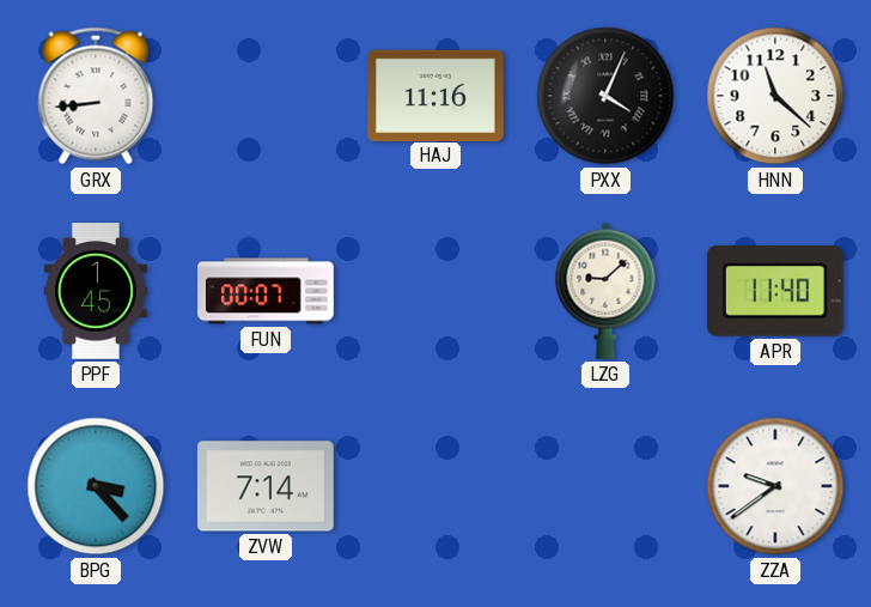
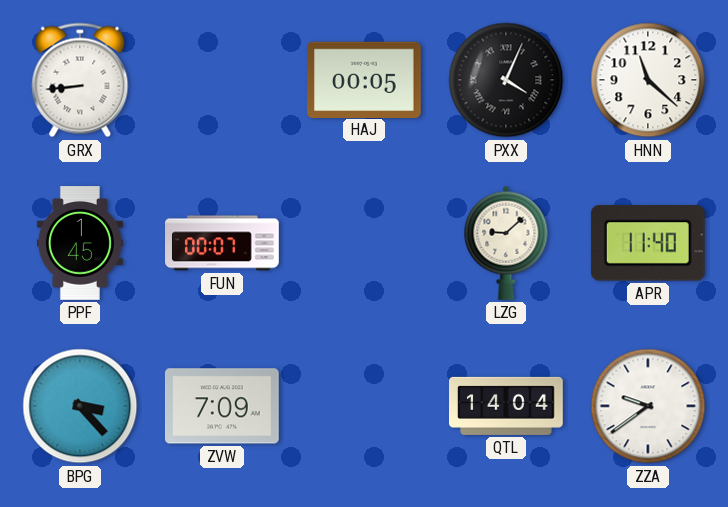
HAJ: 11:16 -> 00:05 (365, 79)
ZVW: 7:14 -> 7:09 (222, 406)
QTL: none -> 14:04 (507, 406)
